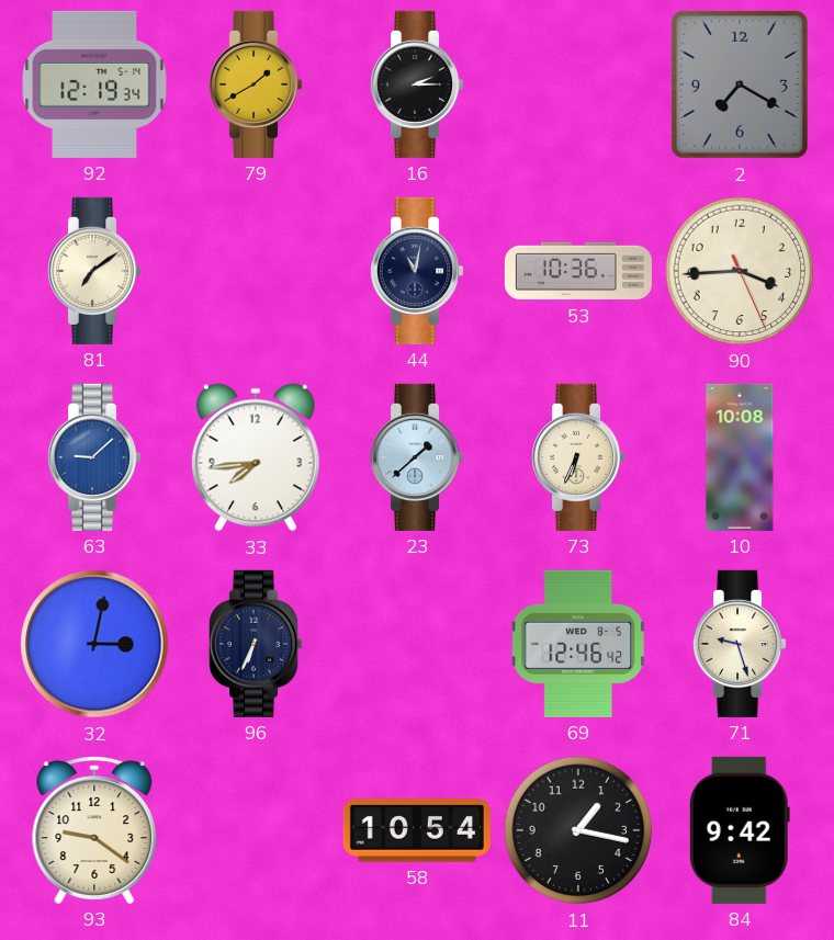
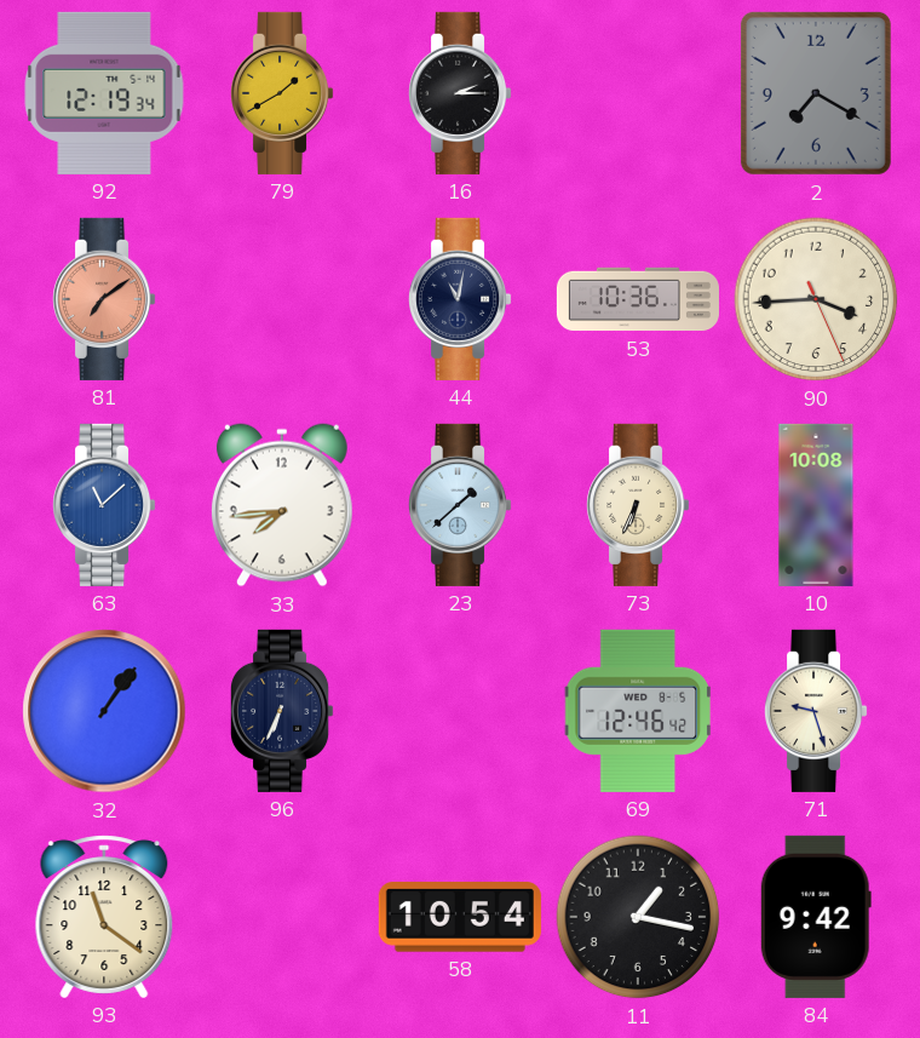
81 dial: cream -> salmon (105, 299)
63: 9:08 -> 11:08 (105, 505)
32: 3:02 -> 1:06 (104, 711)
93: 9:21 -> 11:21 (104, 917)
